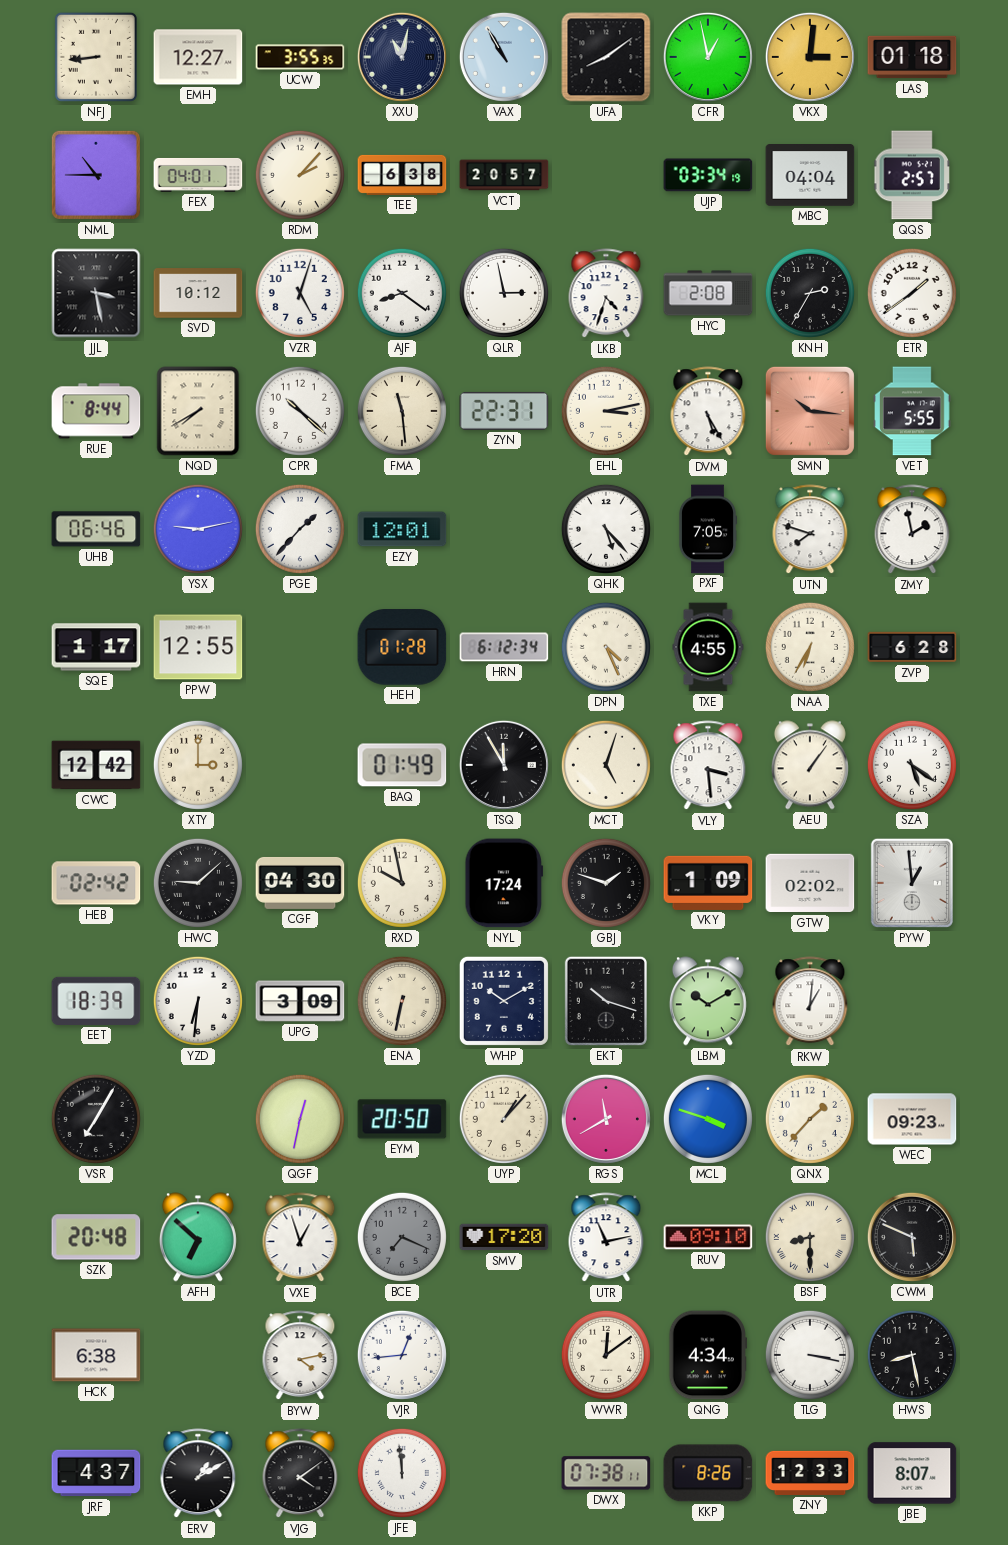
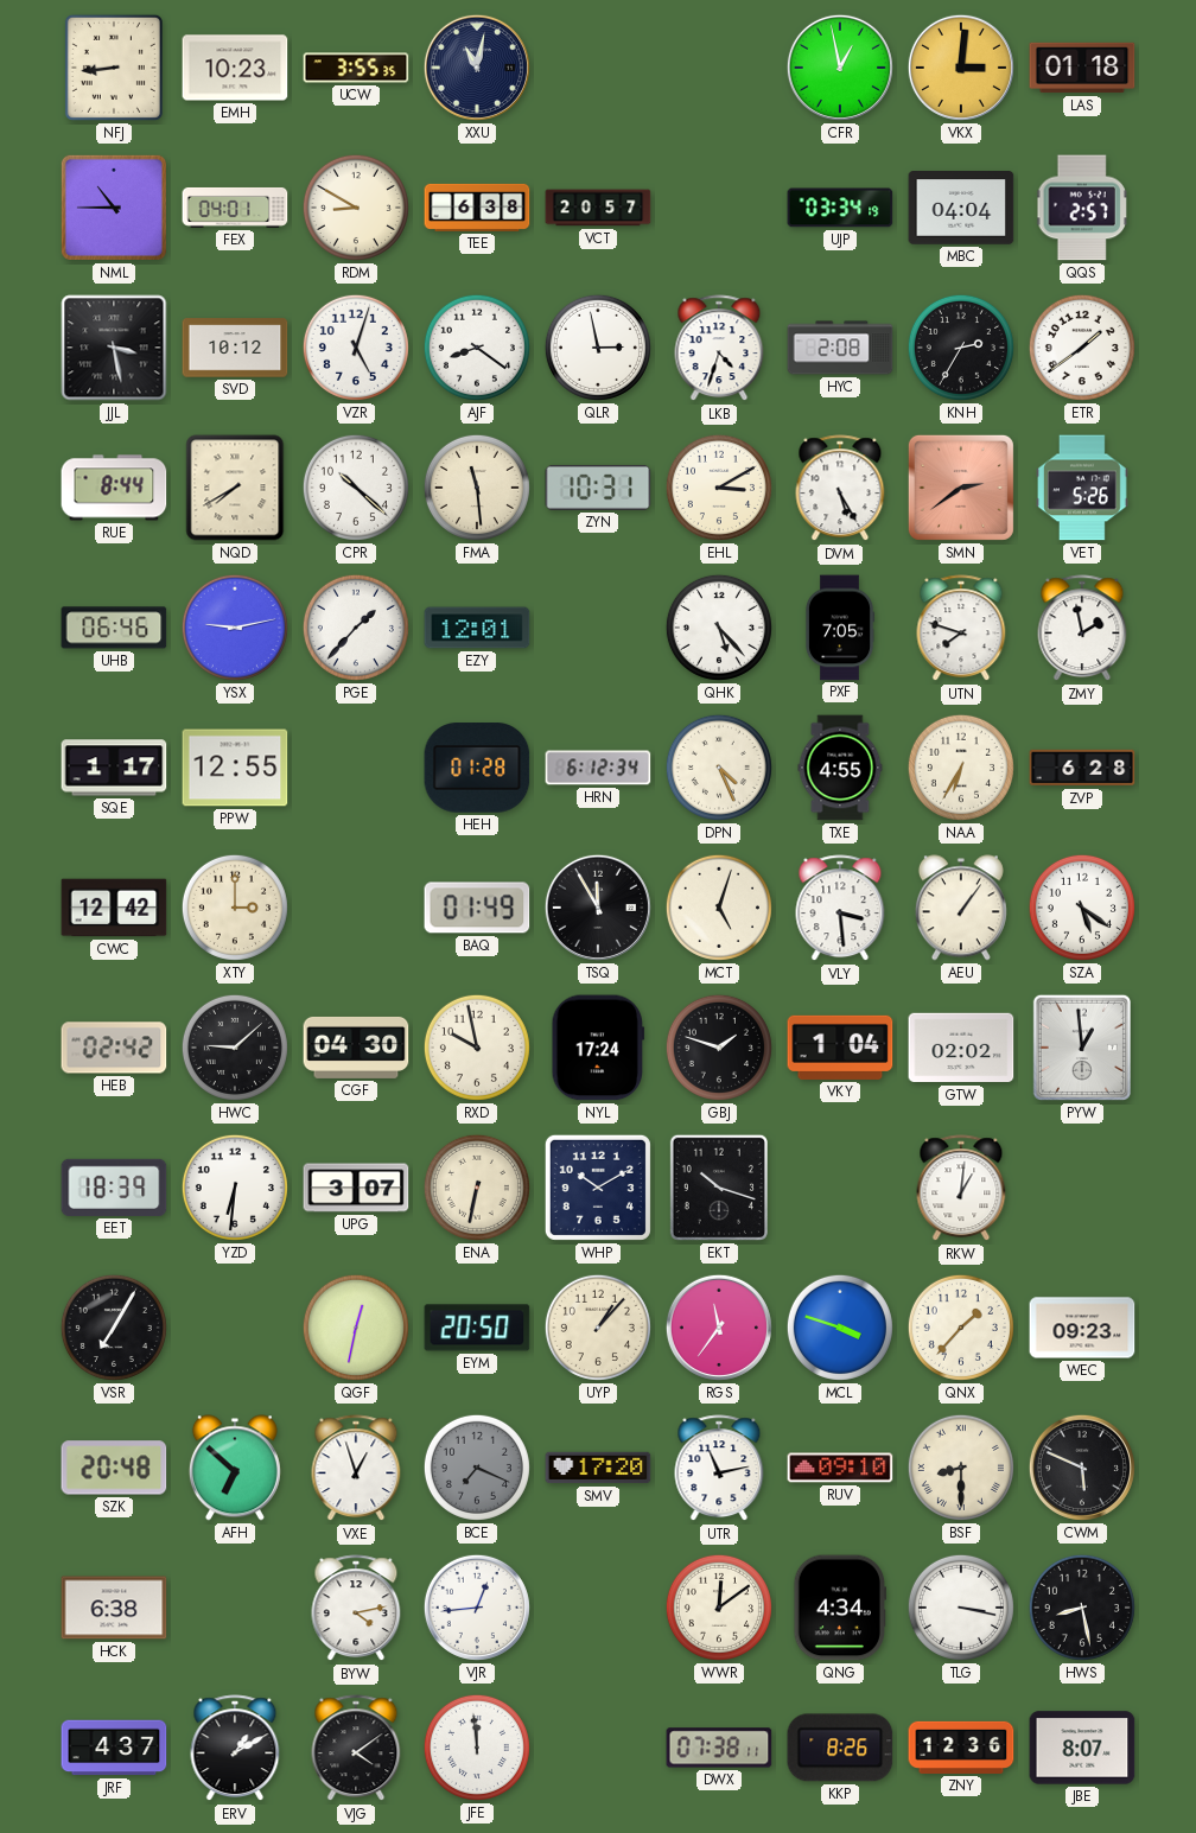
EMH: 12:27 -> 10:23 (235, 68)
VAX: 10:55 -> none (504, 57)
UFA: 8:09 -> none (606, 57)
RDM: 2:07 -> 8:50 (356, 208)
ZYN: 22:31 -> 10:31 (598, 488)
EHL: 3:13 -> 3:10 (719, 488)
SMN: 10:16 -> 2:39 (961, 488)
VET: 5:55 -> 5:26 (1083, 488)
VKY: 1:09 -> 1:04 (840, 1048)
UPG: 3:09 -> 3:07 (356, 1188)
LBM: 10:10 -> none (708, 1001)
RGS: 11:40 -> 11:36 (719, 1328)
ZNY: 12:33 -> 12:36 (961, 1748)
